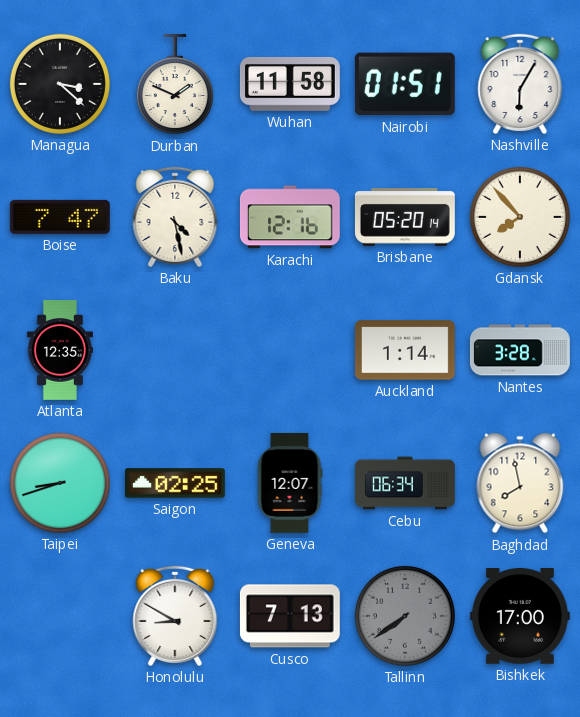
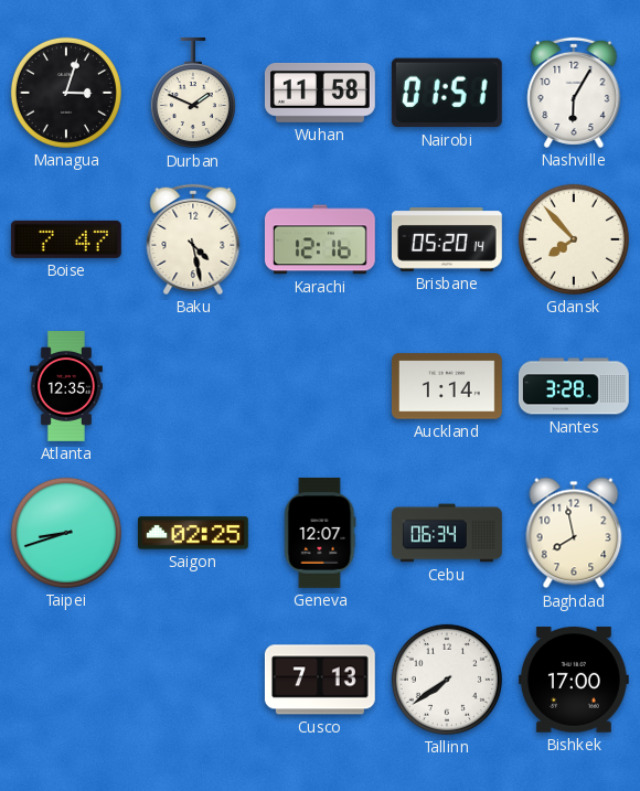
Managua: 3:22 -> 3:03 (66, 93)
Honolulu: 8:50 -> none (175, 616)
Tallinn dial: grey -> white (447, 680)
